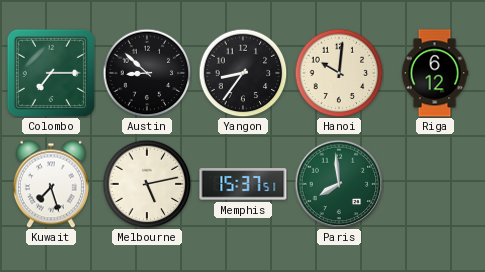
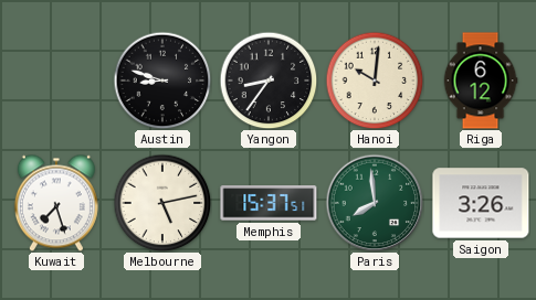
Colombo: 7:15 -> none (51, 73)
Austin: 8:52 -> 8:48 (162, 81)
Saigon: none -> 3:26 (481, 203)
